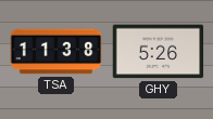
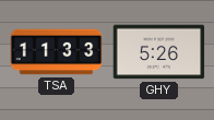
TSA: 11:38 -> 11:33 (56, 52)
